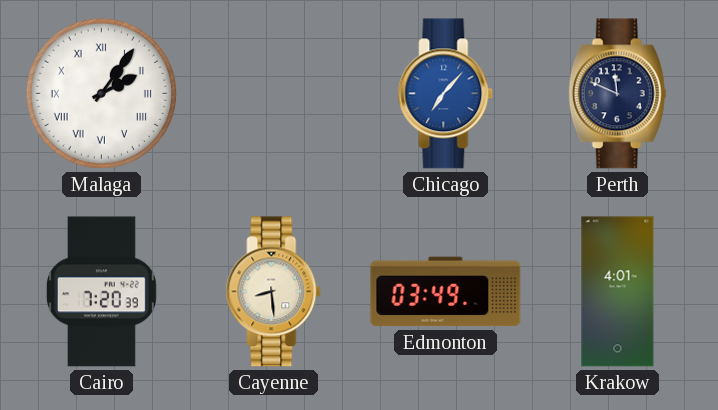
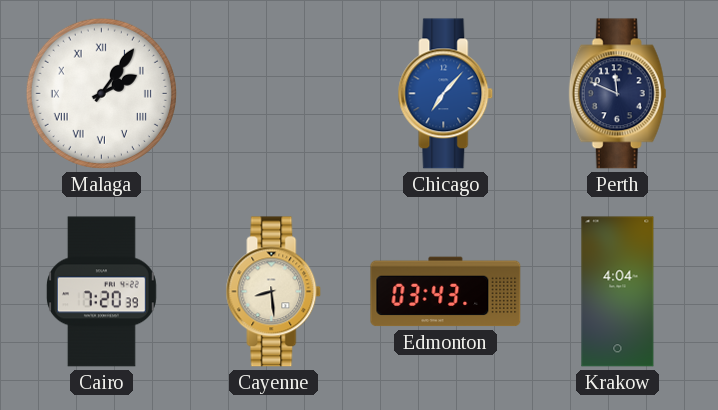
Edmonton: 03:49 -> 03:43 (446, 292)
Krakow: 4:01 -> 4:04 (618, 292)
